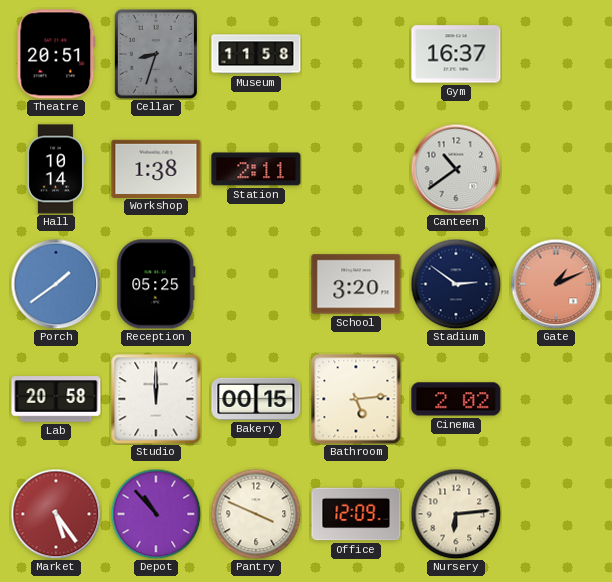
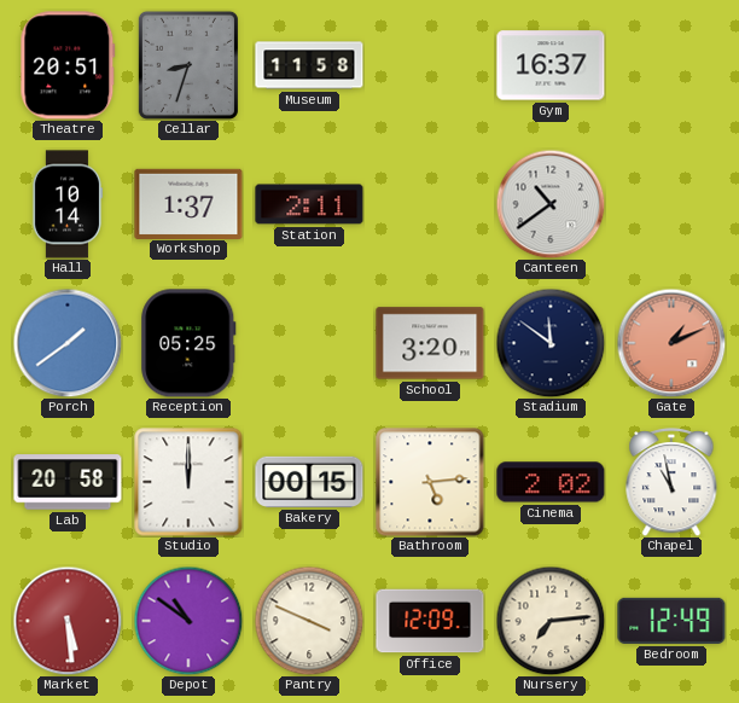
Workshop: 1:38 -> 1:37 (188, 203)
Stadium: 2:51 -> 11:51 (551, 343)
Chapel: none -> 10:58 (671, 483)
Market: 5:24 -> 5:29 (68, 621)
Depot: 10:53 -> 10:51 (188, 621)
Nursery: 6:14 -> 7:14 (551, 621)
Bedroom: none -> 12:49 (671, 621)
